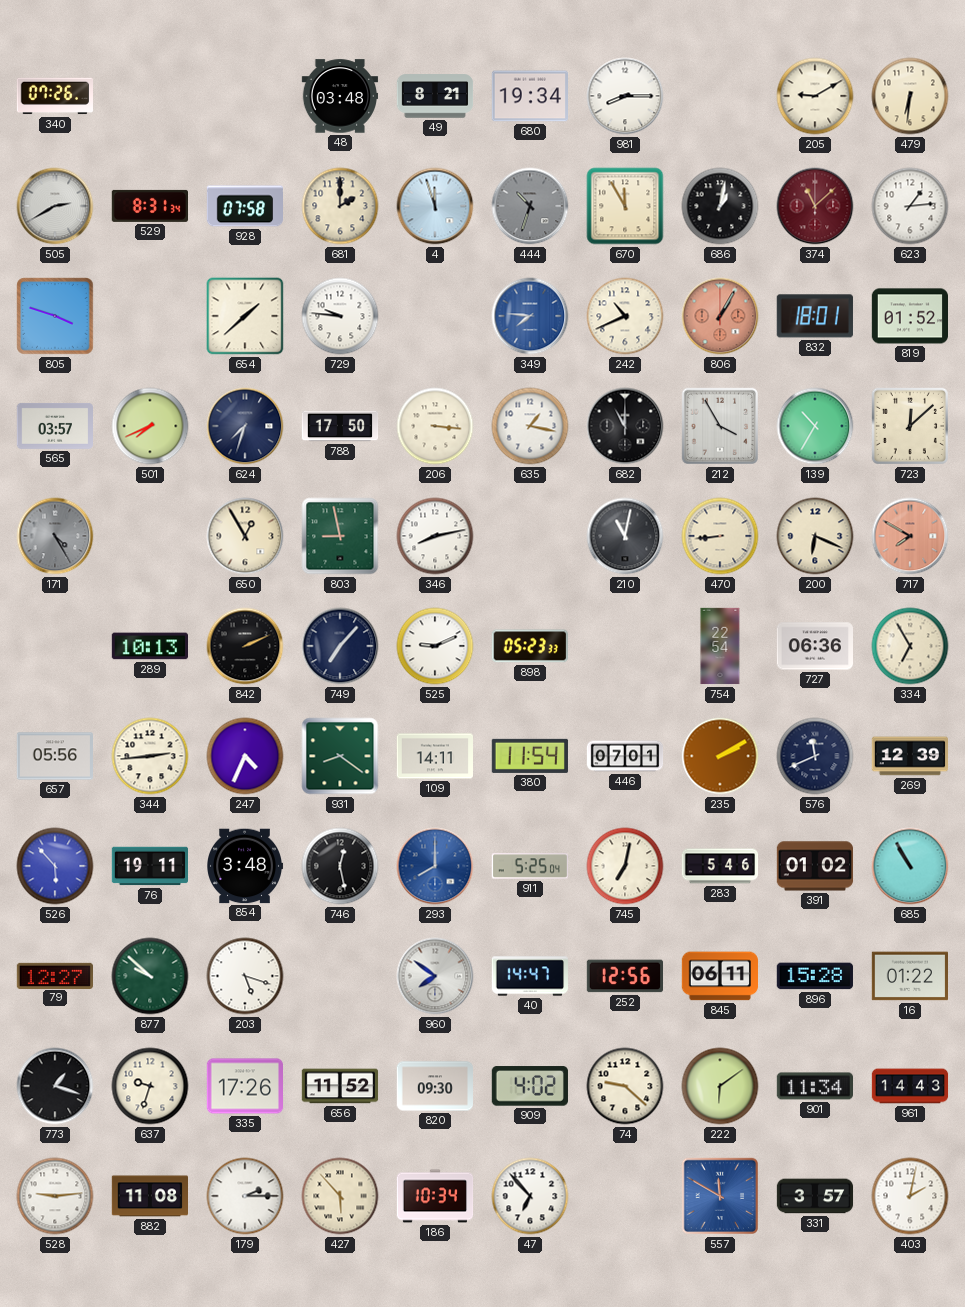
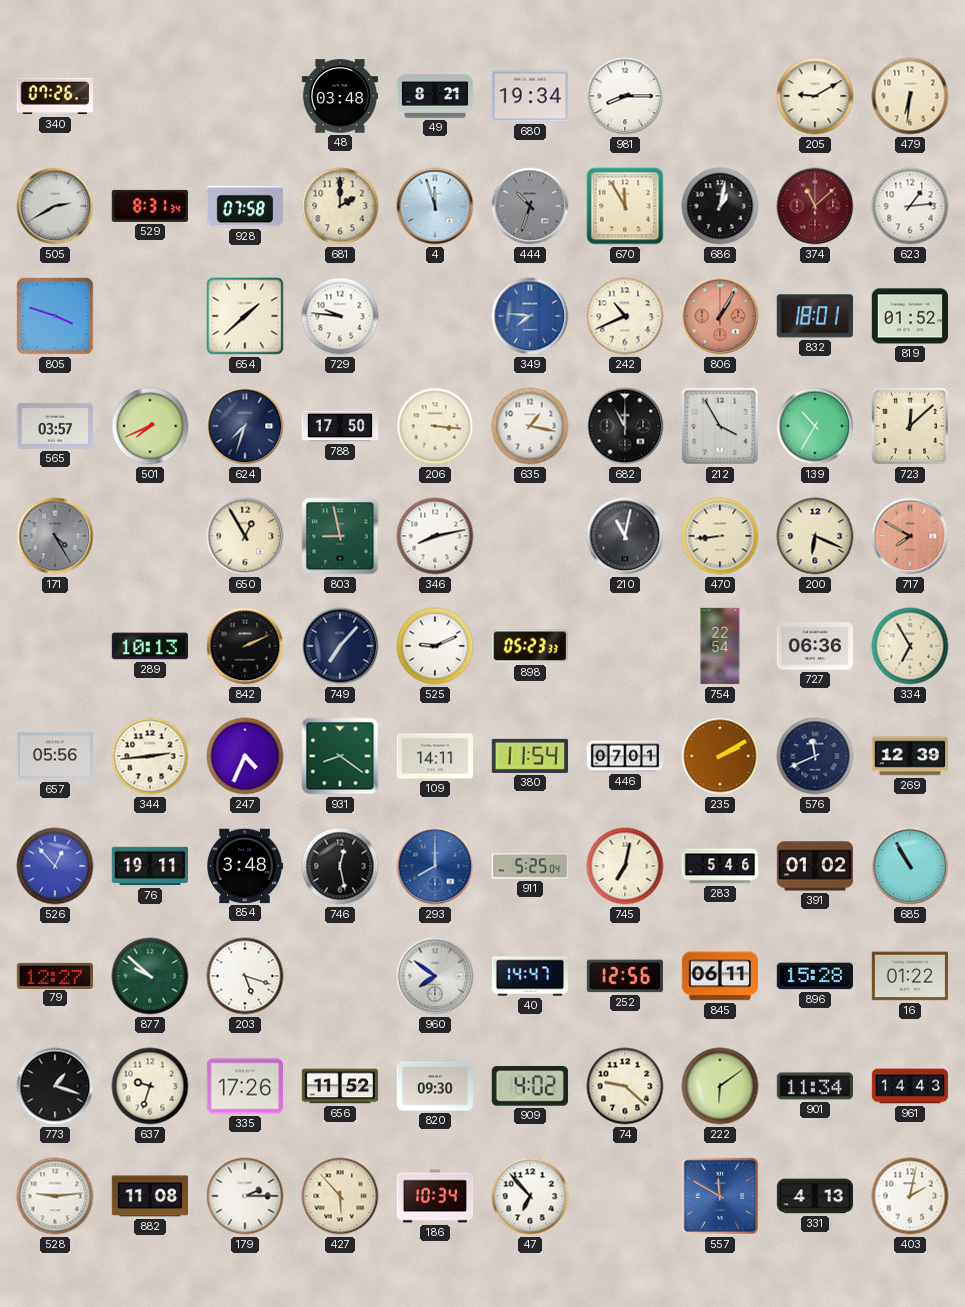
526: 5:53 -> 12:53 (55, 866)
331: 3:57 -> 4:13 (815, 1196)
